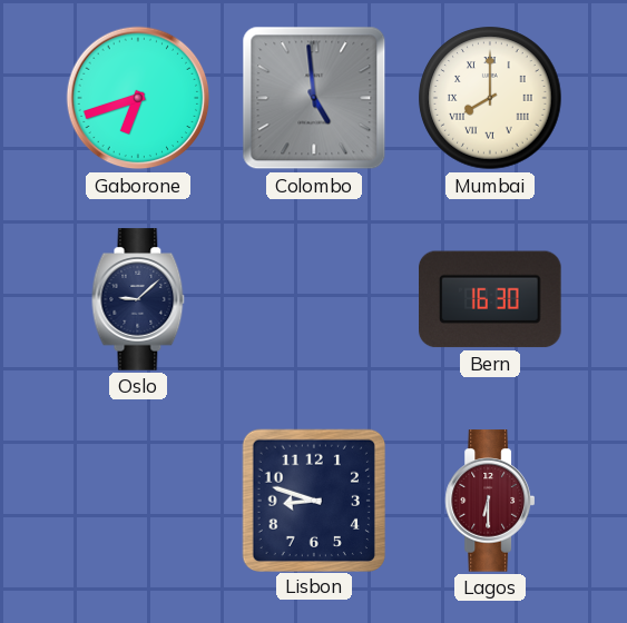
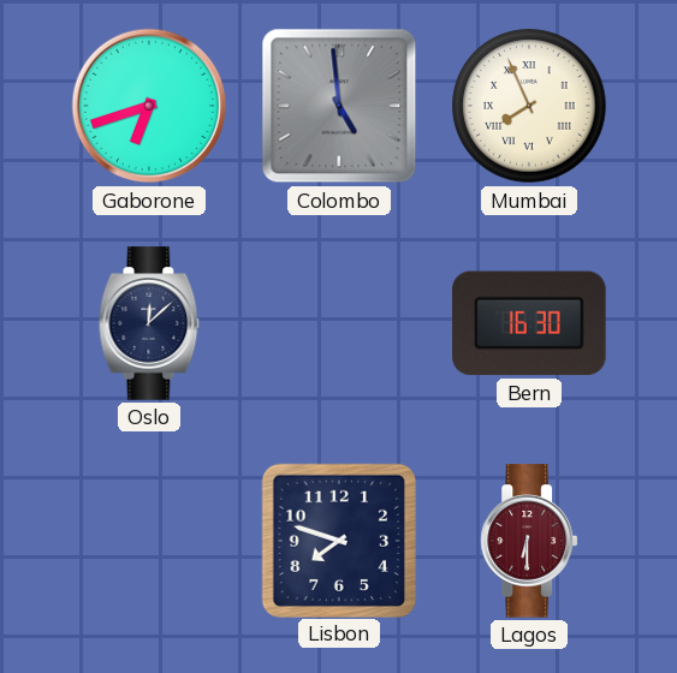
Mumbai: 8:00 -> 7:56 (529, 106)
Oslo: 9:08 -> 12:08 (149, 323)
Lisbon: 8:48 -> 7:48 (338, 540)
